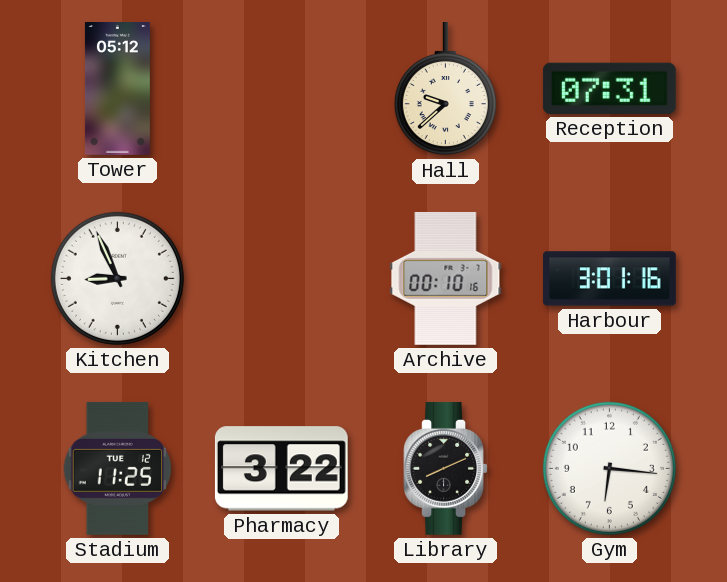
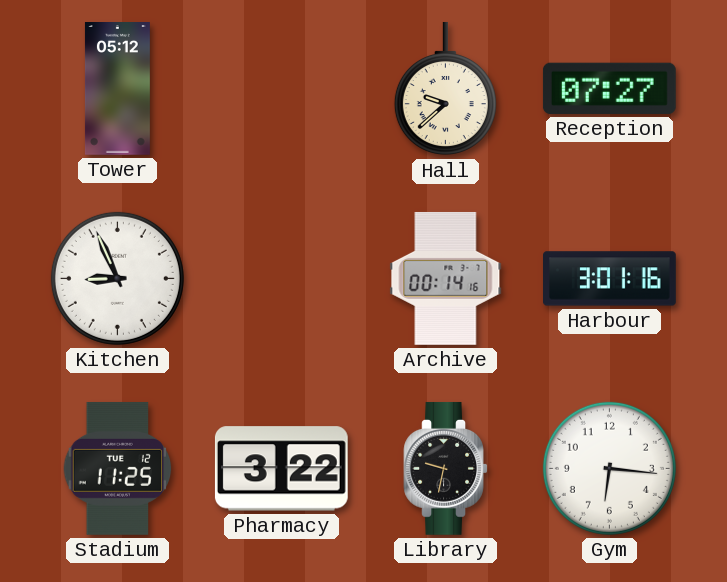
Reception: 07:31 -> 07:27 (609, 88)
Archive: 00:10 -> 00:14 (446, 278)
Library: 8:11 -> 9:32 (446, 468)
